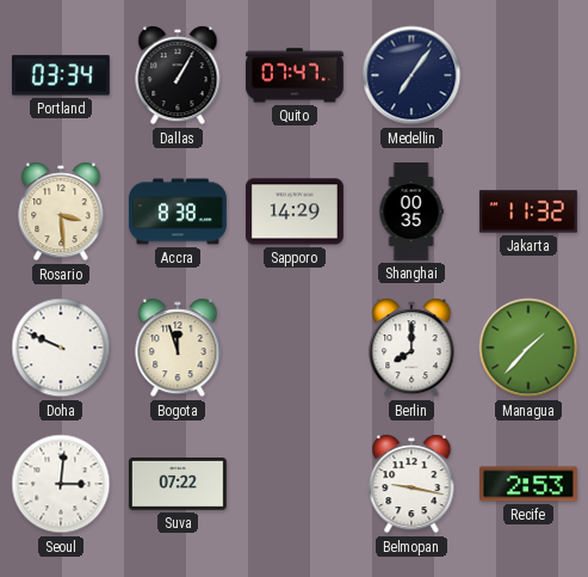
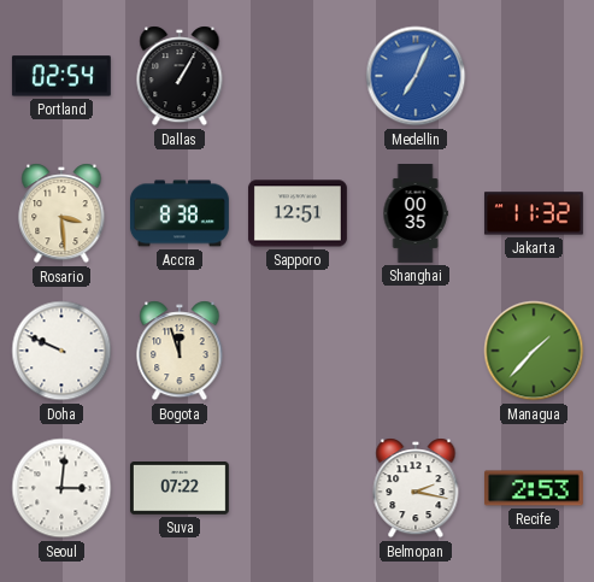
Portland: 03:34 -> 02:54 (61, 76)
Quito: 07:47 -> none (295, 75)
Medellin: 7:06 -> 7:04 (416, 76)
Medellin dial: navy -> blue (416, 76)
Sapporo: 14:29 -> 12:51 (298, 213)
Berlin: 8:00 -> none (411, 348)
Belmopan: 9:17 -> 2:17 (416, 488)
